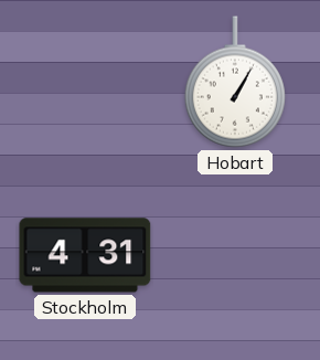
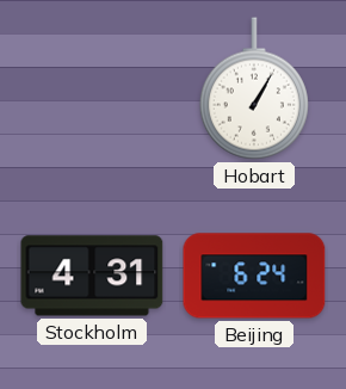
Beijing: none -> 6:24 (254, 276)
